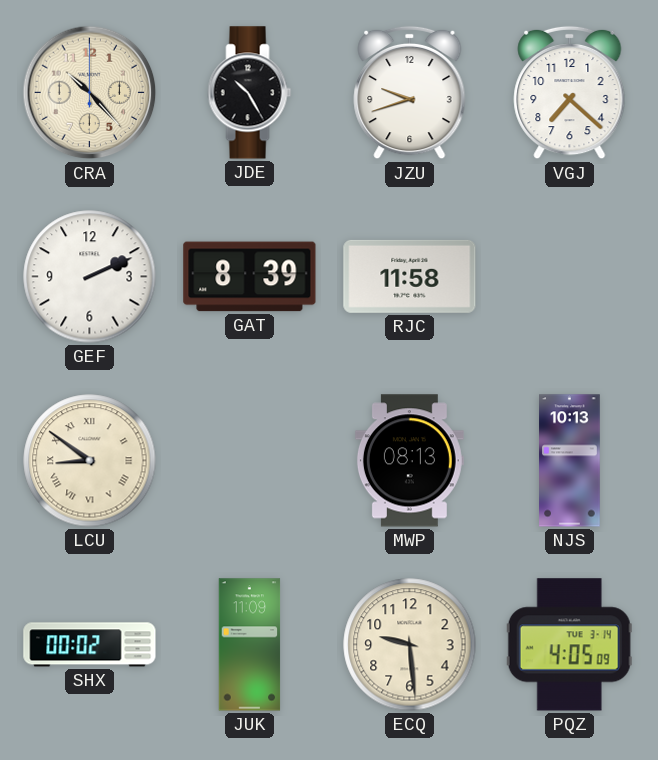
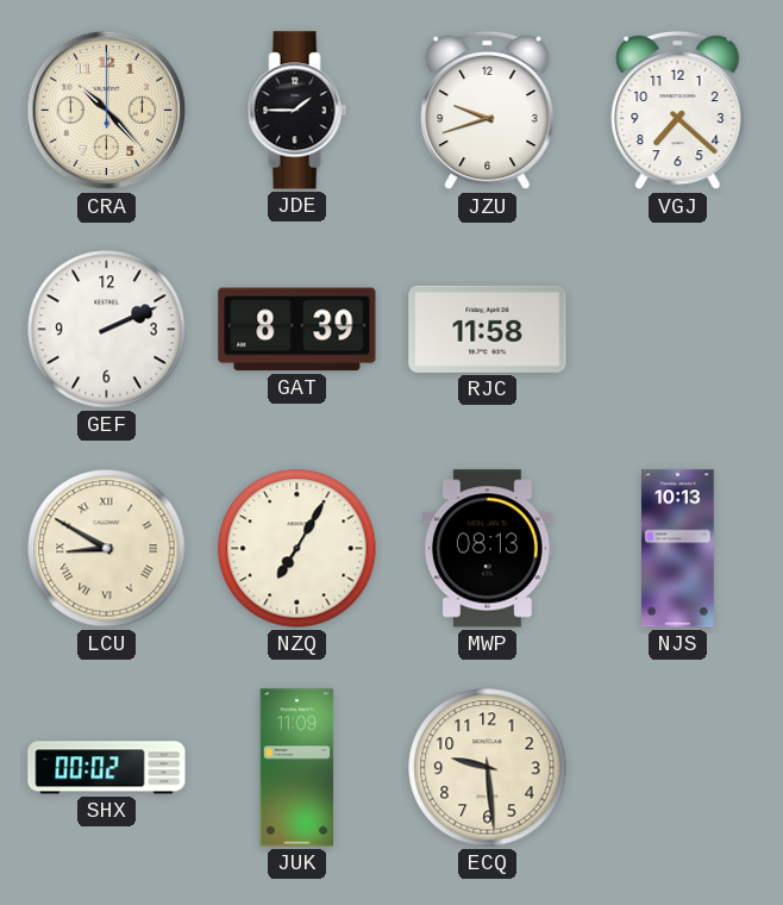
JDE: 10:25 -> 1:45 (297, 111)
LCU: 8:51 -> 8:50 (107, 549)
NZQ: none -> 7:05 (297, 549)
PQZ: 4:05 -> none (569, 645)
